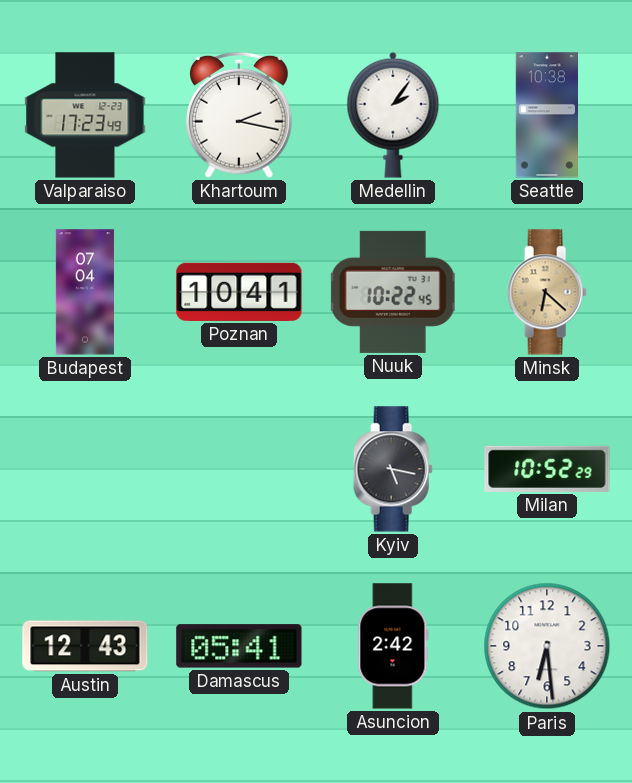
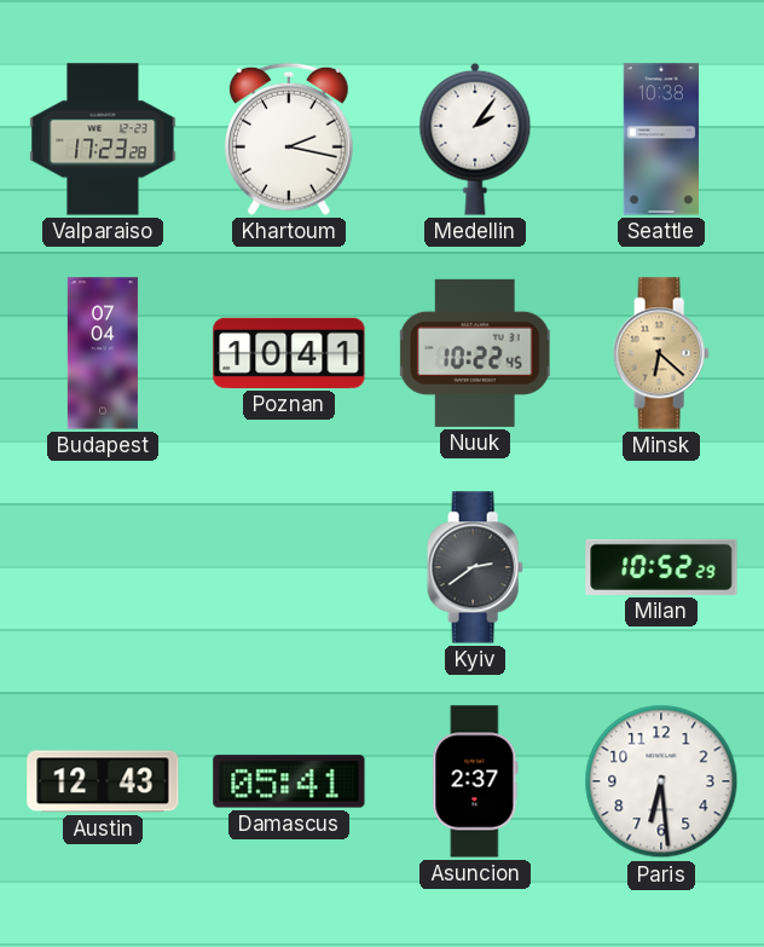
Valparaiso: 17:23:49 -> 17:23:28 (103, 139)
Kyiv: 5:17 -> 2:39 (475, 567)
Asuncion: 2:42 -> 2:37 (475, 781)
